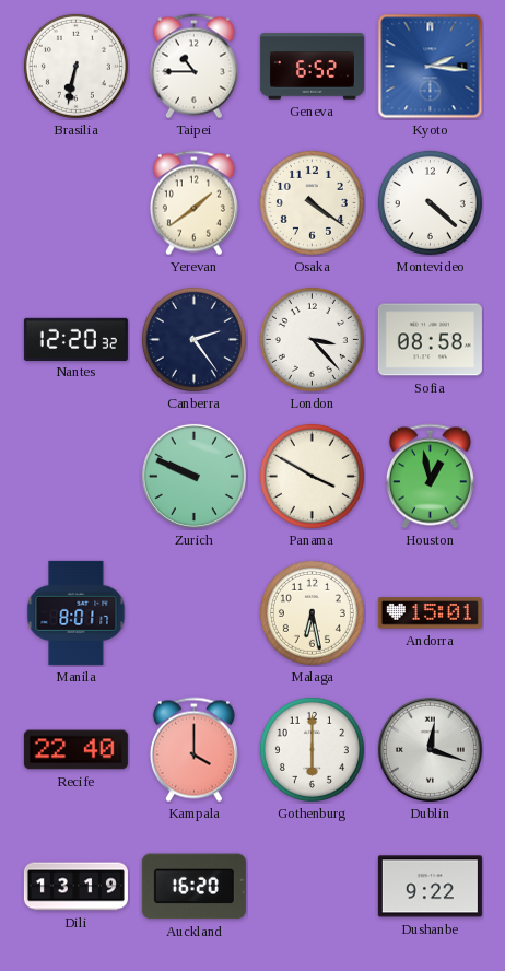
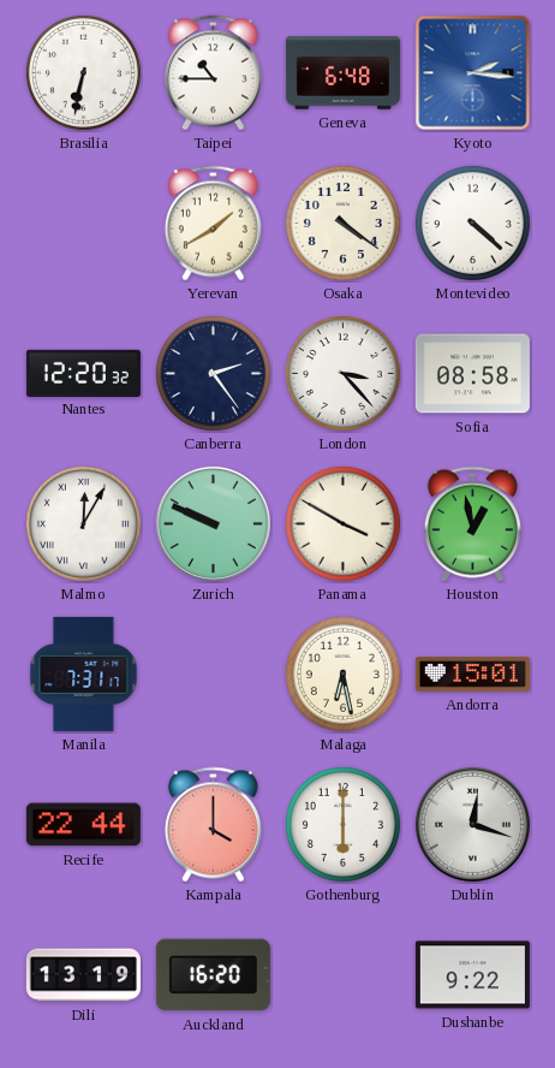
Geneva: 6:52 -> 6:48 (342, 73)
Yerevan: 1:39 -> 1:40 (213, 224)
Malmo: none -> 12:05 (83, 523)
Manila: 8:01 -> 7:31 (84, 674)
Recife: 22:40 -> 22:44 (83, 825)
